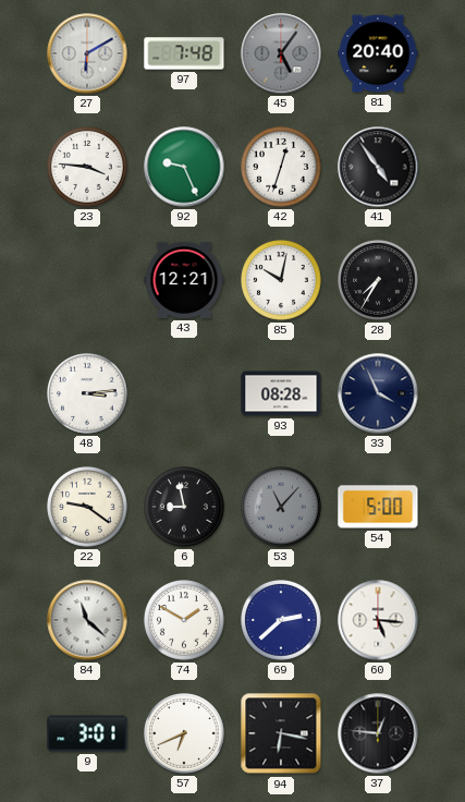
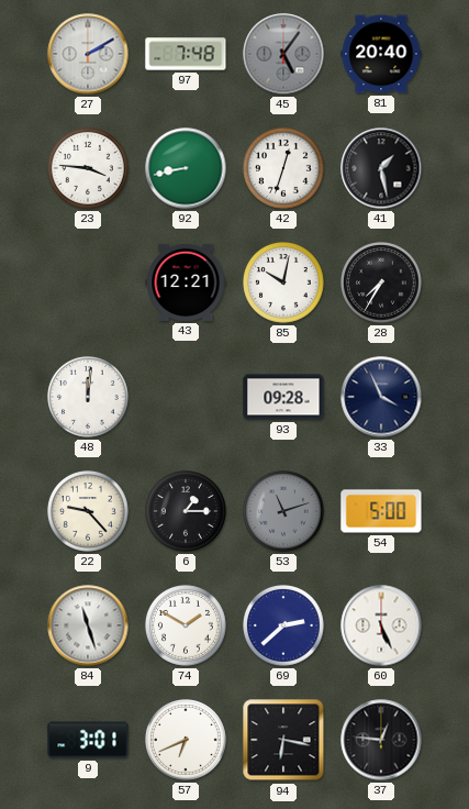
27: 6:10 -> 2:10 (88, 54)
92: 9:26 -> 8:43 (186, 168)
41: 4:54 -> 1:28 (381, 168)
48: 3:14 -> 12:01 (89, 398)
93: 08:28 -> 09:28 (283, 397)
22: 9:21 -> 9:23 (89, 512)
6: 8:58 -> 1:15 (187, 512)
53: 11:07 -> 11:12 (284, 512)
84: 11:22 -> 11:27 (88, 625)
60: 5:16 -> 5:26 (381, 625)
